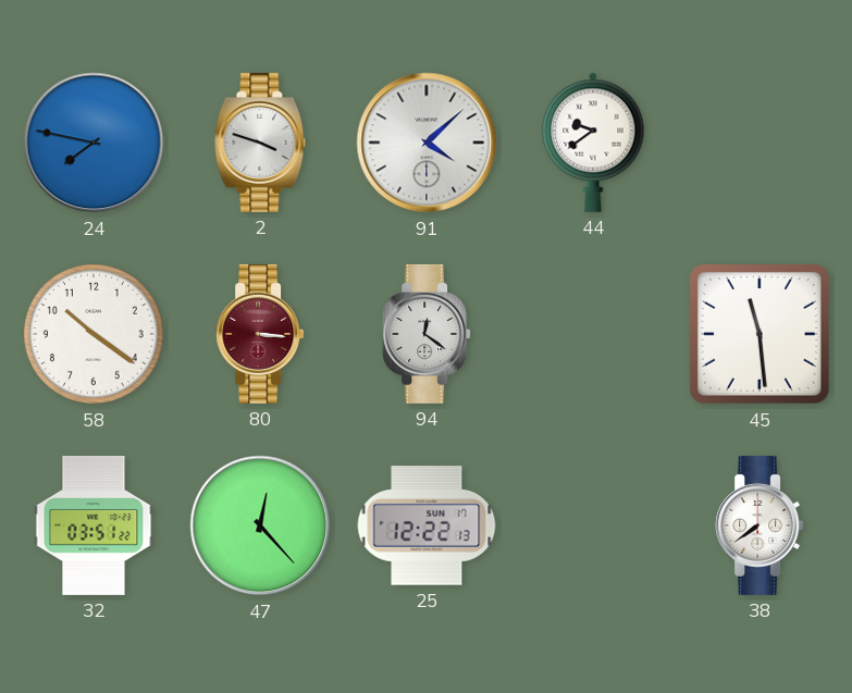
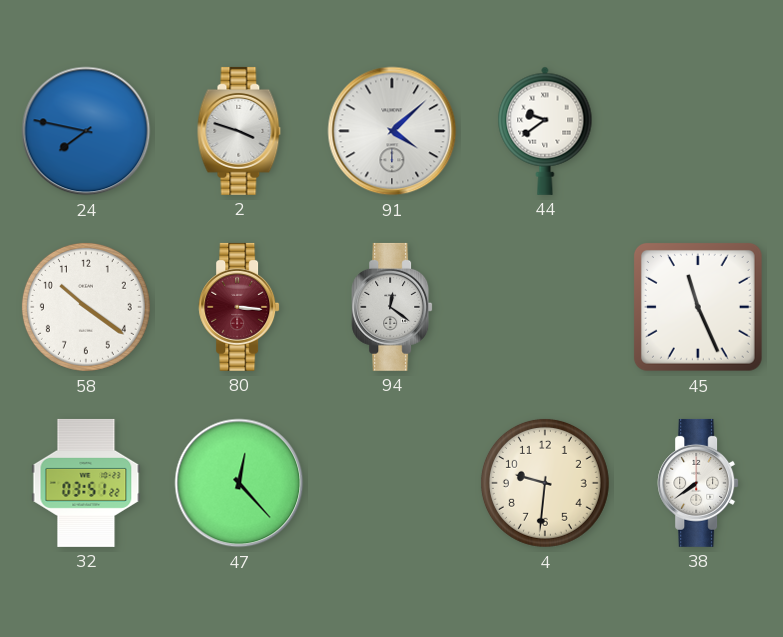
45: 11:29 -> 11:26 (698, 307)
25: 12:22 -> none (427, 525)
4: none -> 9:31 (545, 483)
